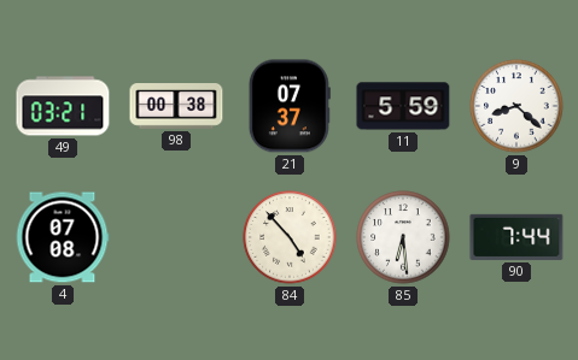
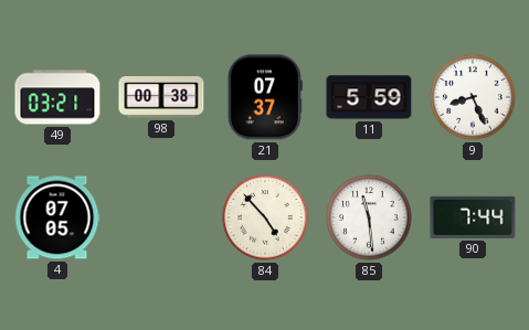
9: 8:22 -> 8:26 (473, 97)
4: 07:08 -> 07:05 (57, 217)
85: 6:29 -> 11:29 (369, 217)
